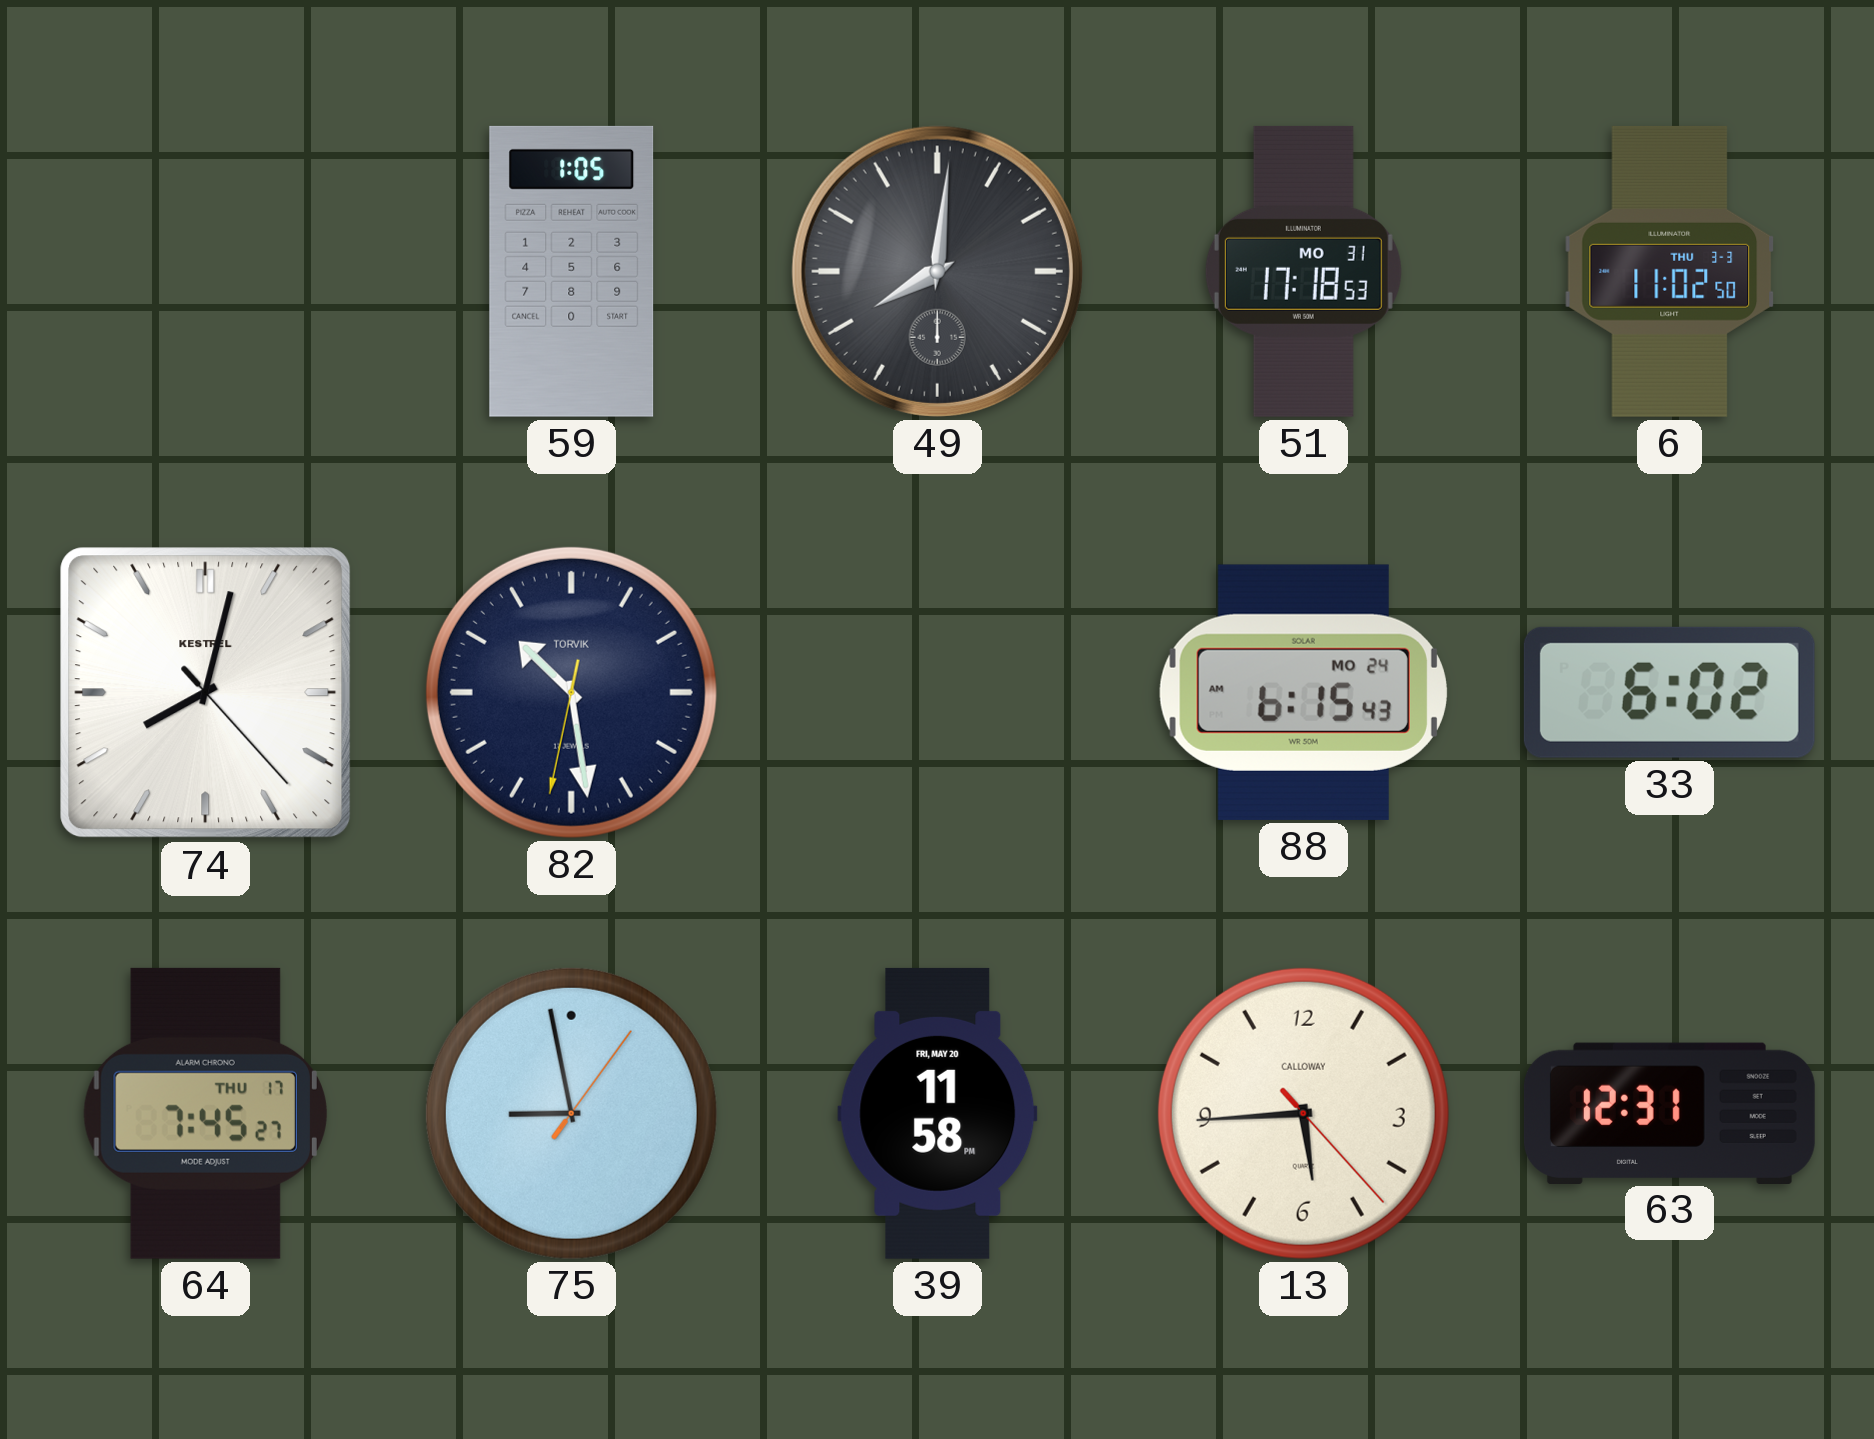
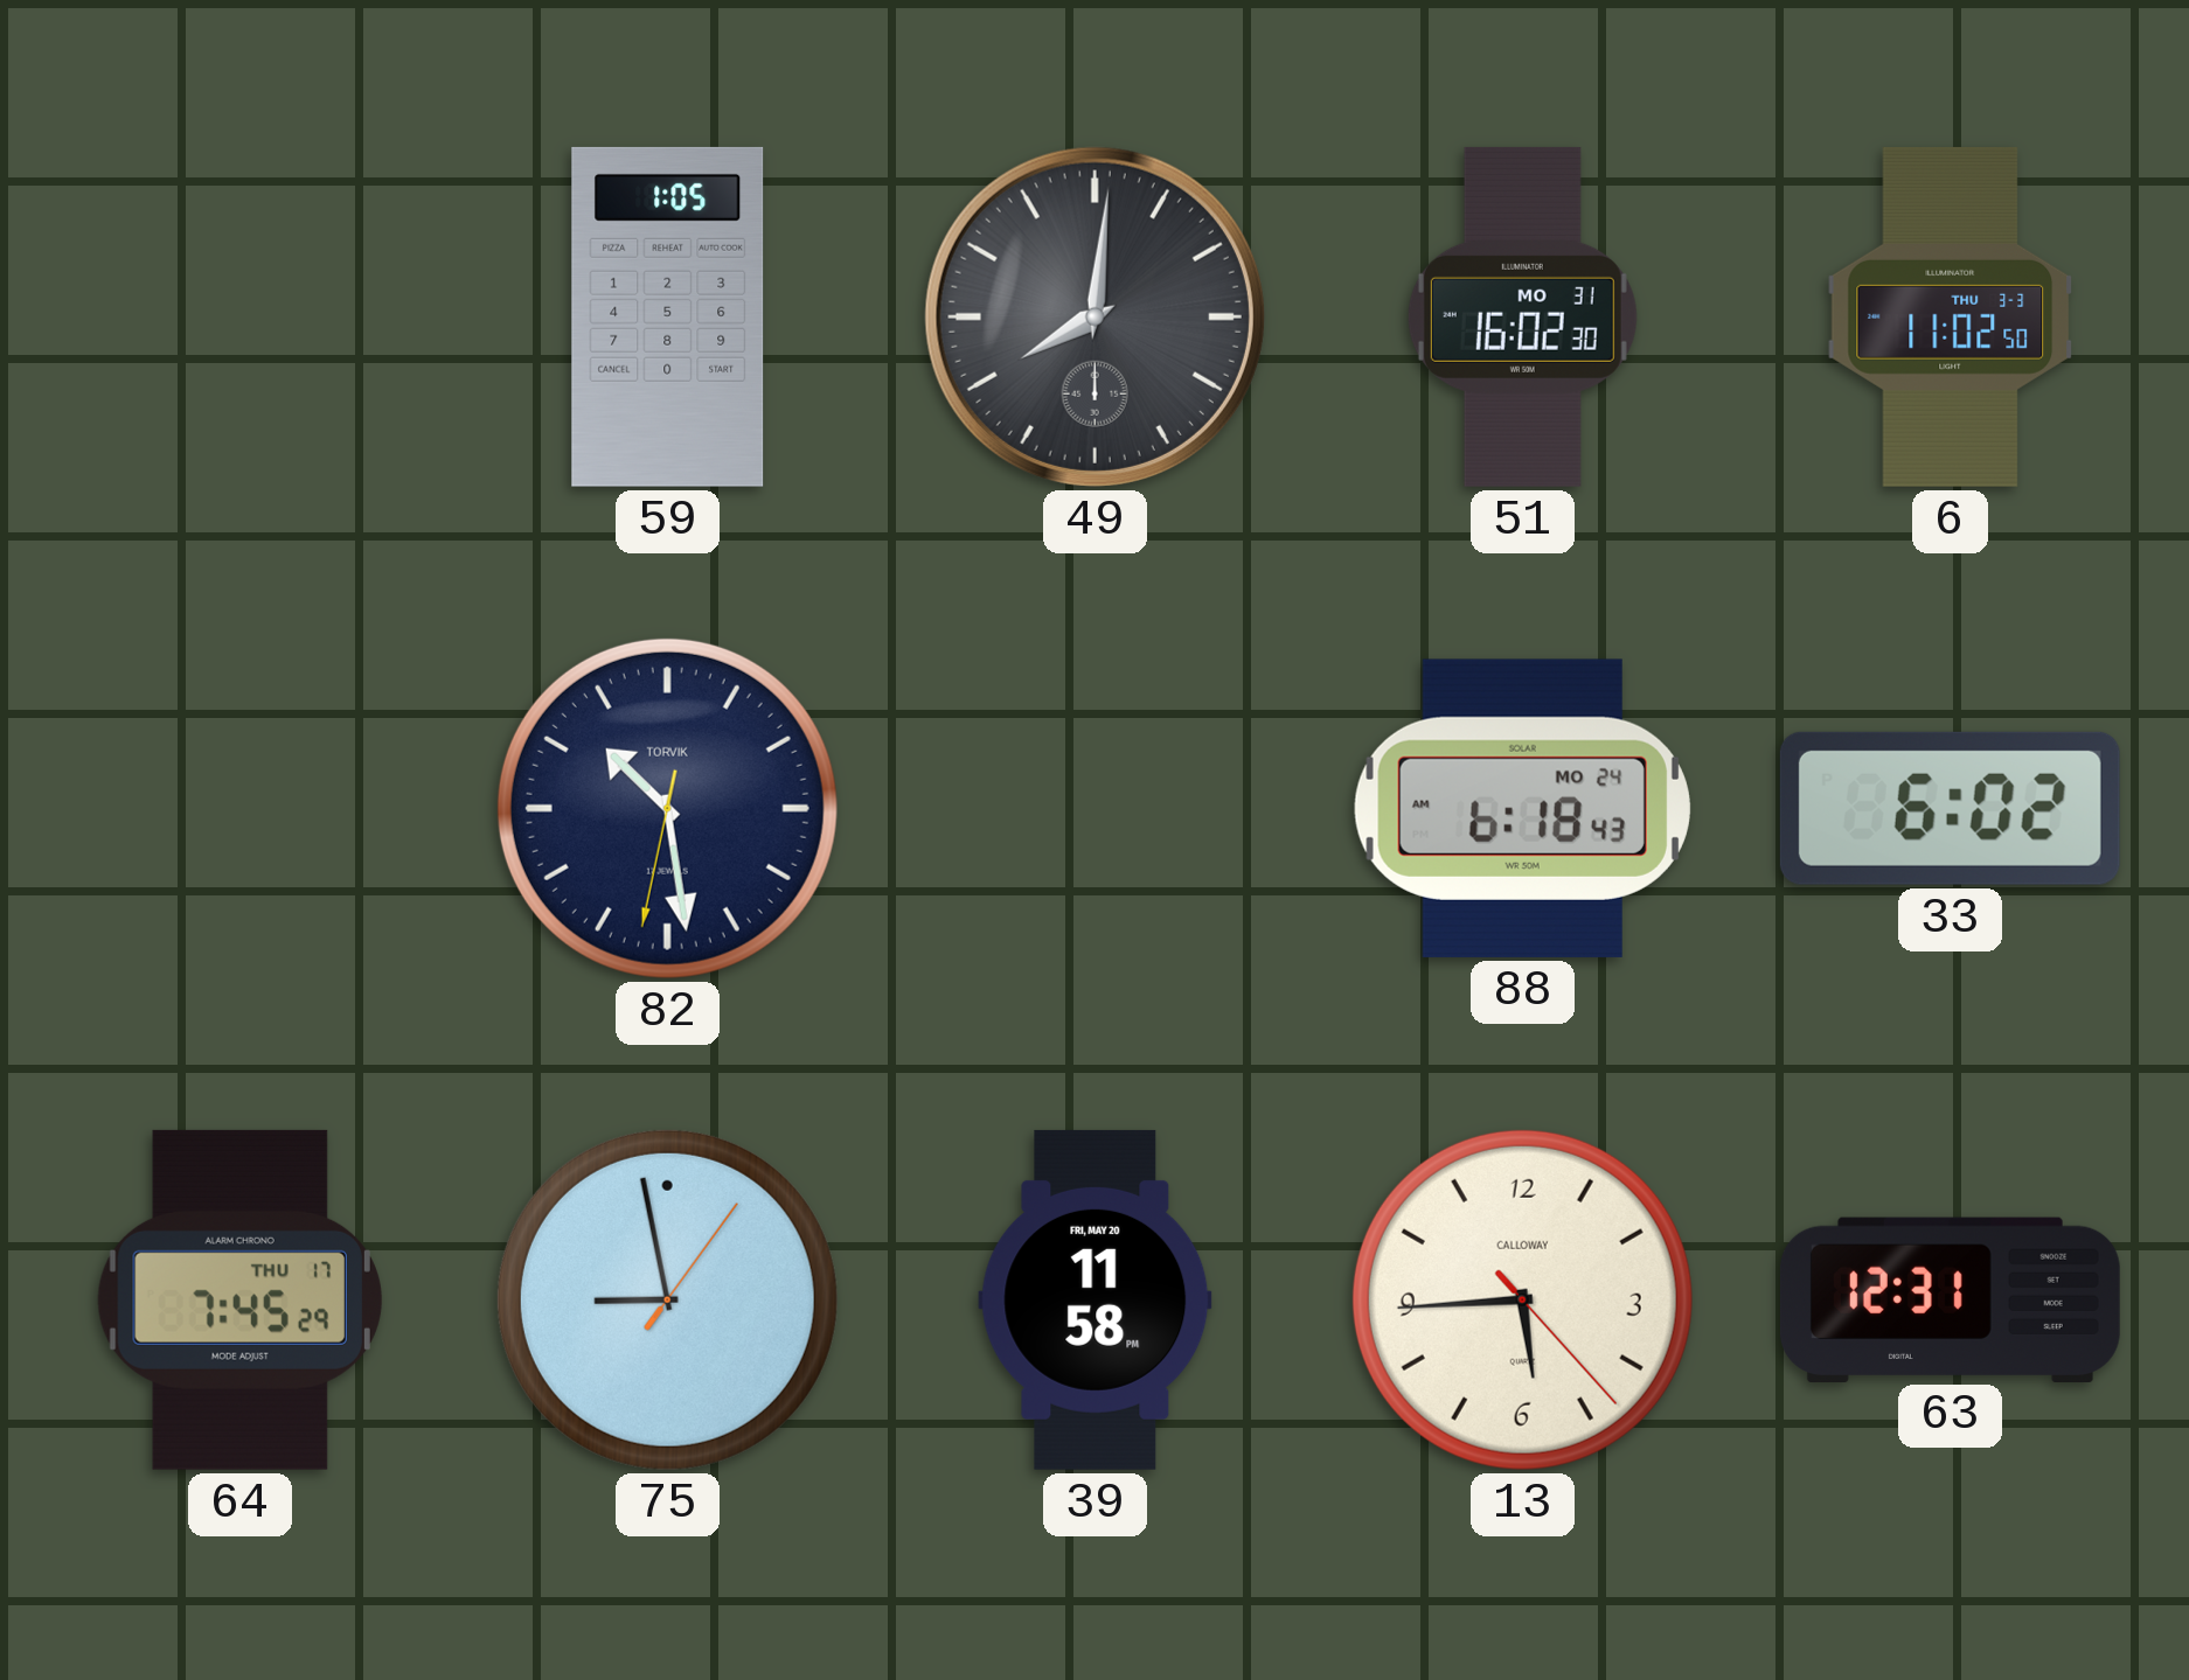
51: 17:18 -> 16:02 (1522, 316)
74: 8:02 -> none (206, 693)
88: 6:15 -> 6:18 (1522, 808)
64: 7:45:27 -> 7:45:29 (239, 1299)
